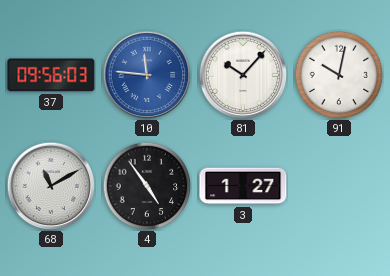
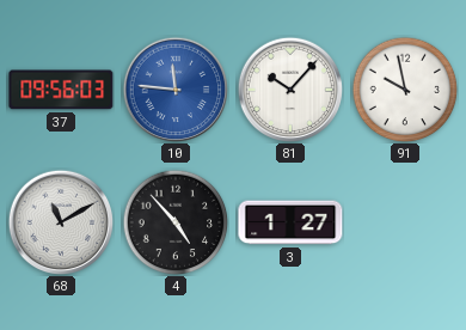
91: 10:02 -> 9:58 (405, 90)
4: 4:54 -> 4:53 (176, 222)
